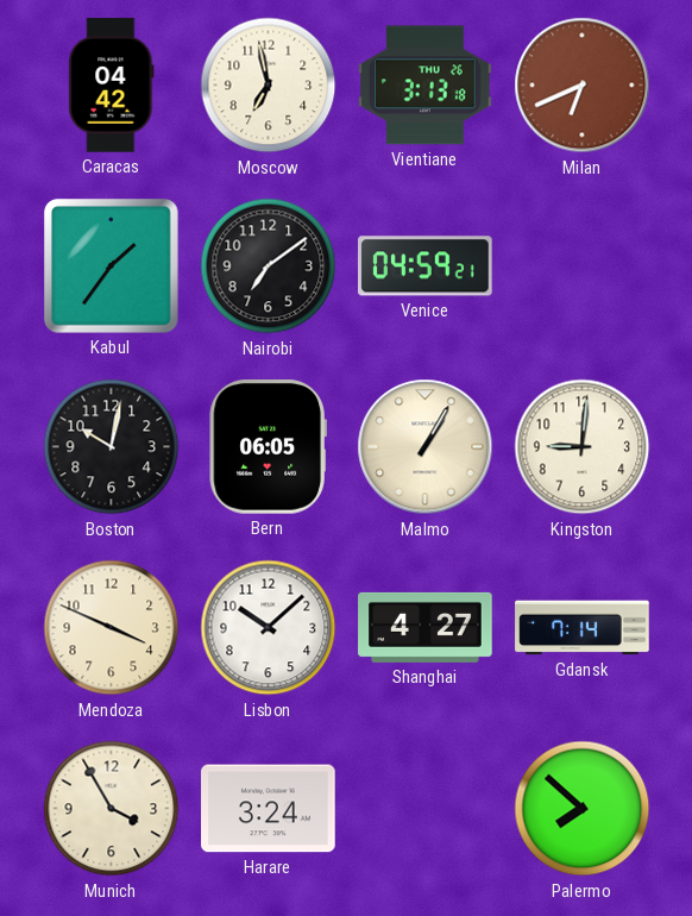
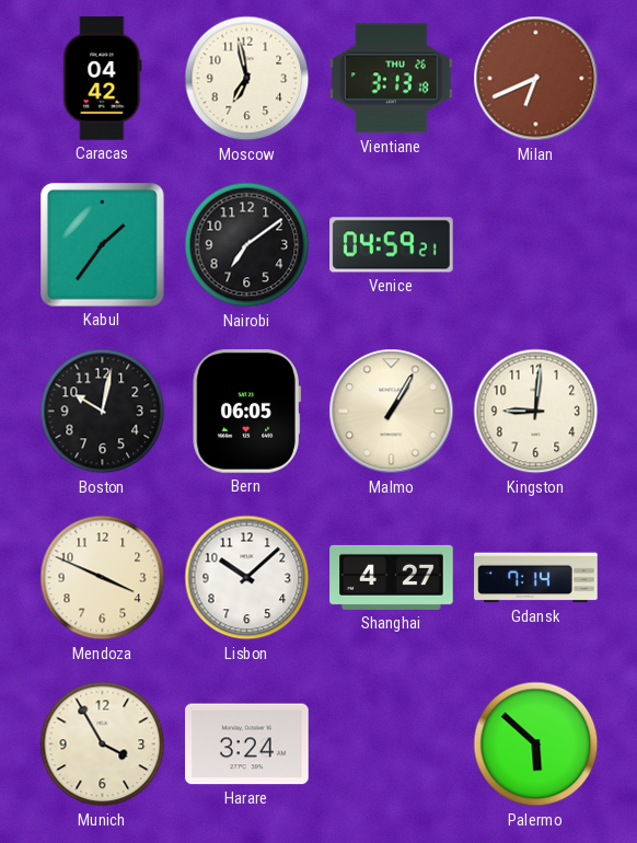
Palermo: 7:52 -> 5:52 (536, 744)
